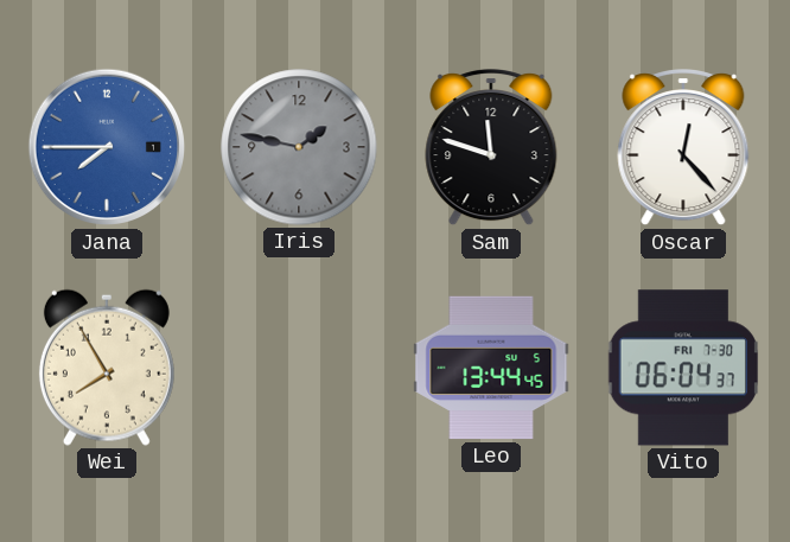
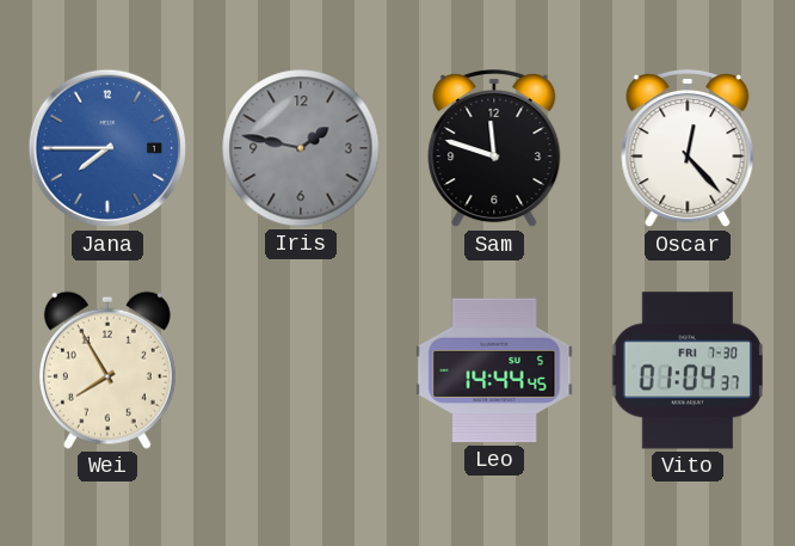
Leo: 13:44 -> 14:44 (494, 370)
Vito: 06:04 -> 01:04 (686, 370)
